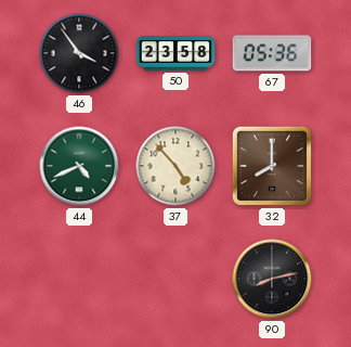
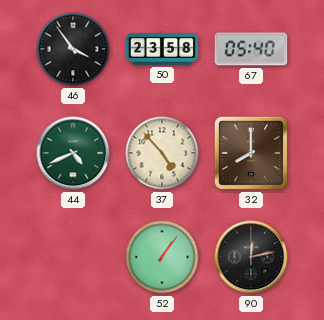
67: 05:36 -> 05:40 (251, 49)
52: none -> 1:06 (162, 257)
90: 8:13 -> 12:13 (251, 257)
